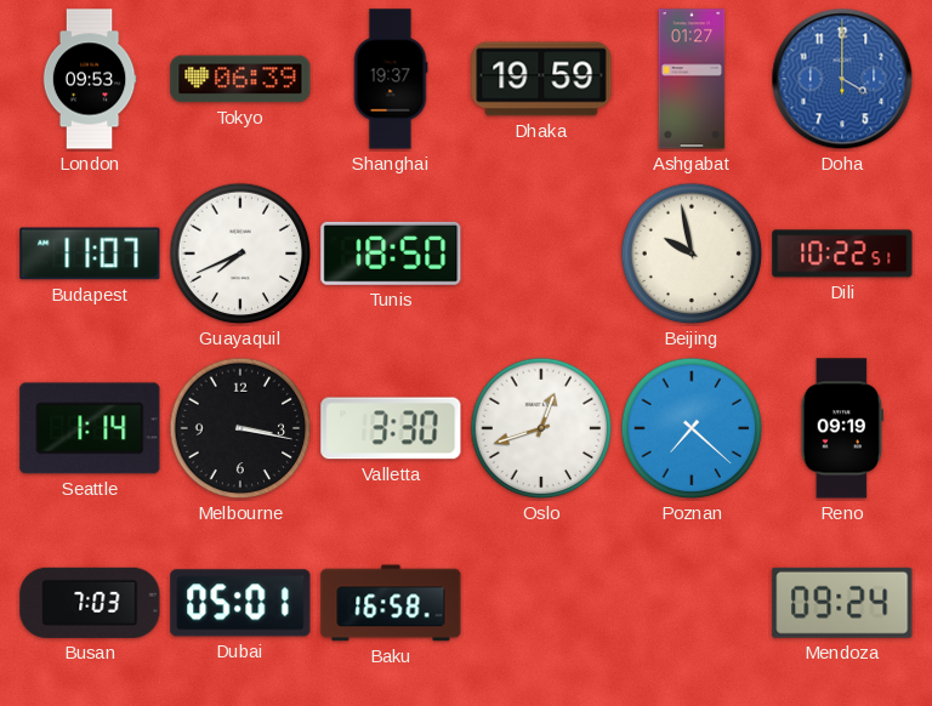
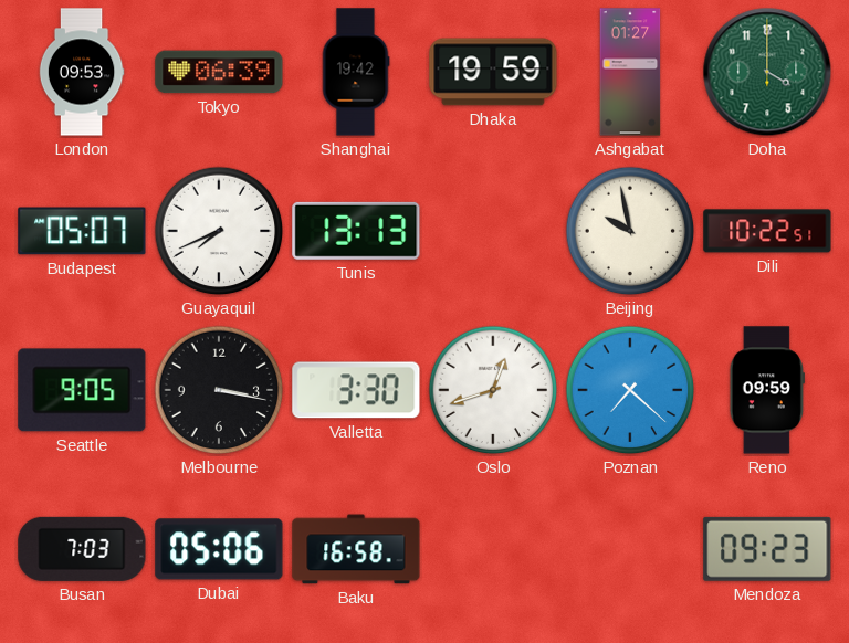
Shanghai: 19:37 -> 19:42 (356, 72)
Doha dial: blue -> green (767, 72)
Budapest: 11:07 -> 05:07 (82, 231)
Tunis: 18:50 -> 13:13 (356, 231)
Seattle: 1:14 -> 9:05 (82, 390)
Reno: 09:19 -> 09:59 (767, 390)
Dubai: 05:01 -> 05:06 (219, 549)
Mendoza: 09:24 -> 09:23 (767, 549)
